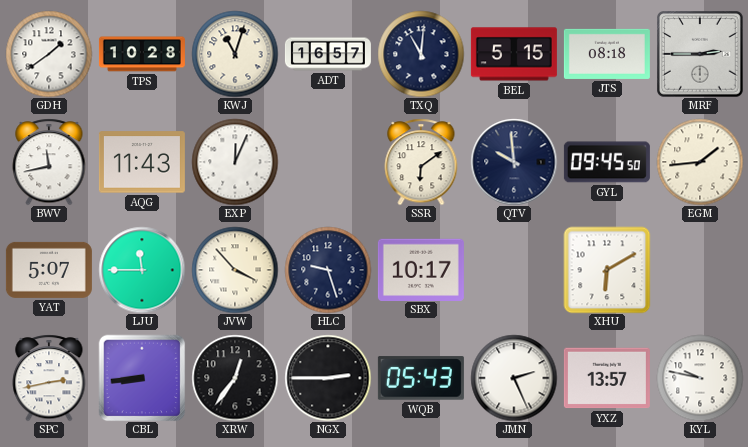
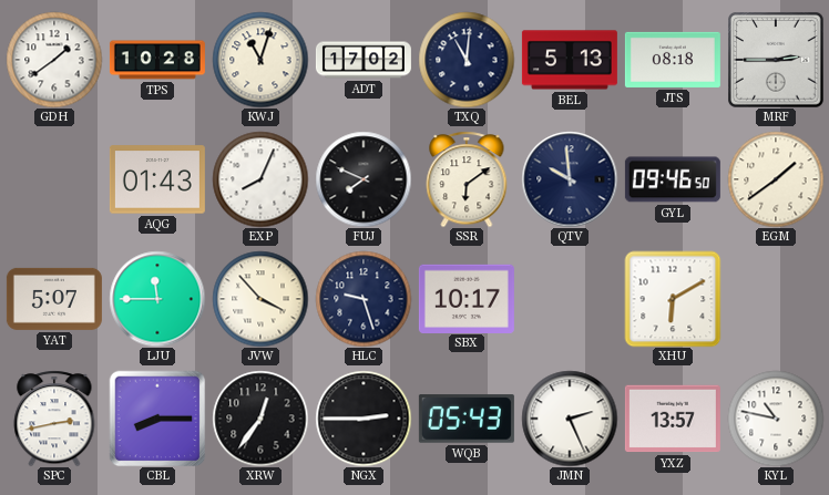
ADT: 16:57 -> 17:02 (364, 60)
BEL: 5:15 -> 5:13 (570, 60)
BWV: 11:43 -> none (49, 162)
AQG: 11:43 -> 01:43 (157, 179)
EXP: 12:04 -> 8:04 (260, 179)
FUJ: none -> 7:49 (364, 179)
GYL: 09:45 -> 09:46 (673, 179)
EGM: 1:44 -> 1:39 (776, 179)
CBL: 8:44 -> 8:15 (157, 419)
KYL: 9:47 -> 10:47 (776, 419)
